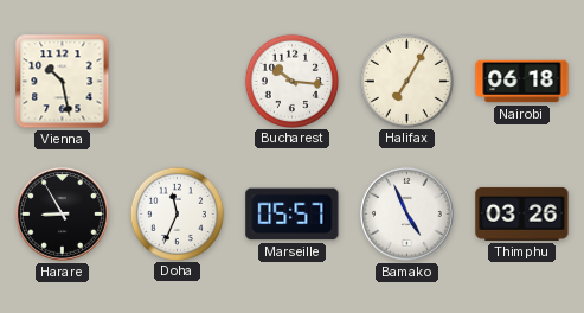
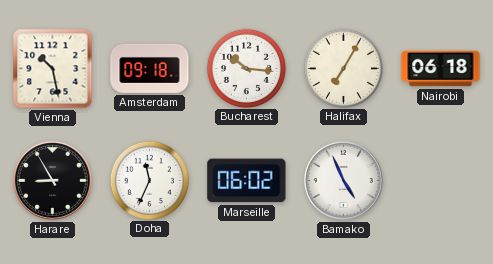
Amsterdam: none -> 09:18 (150, 68)
Marseille: 05:57 -> 06:02 (247, 181)
Thimphu: 03:26 -> none (522, 213)
